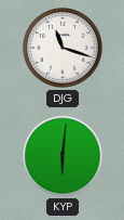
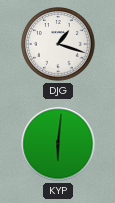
DJG: 11:18 -> 1:18 (58, 44)
